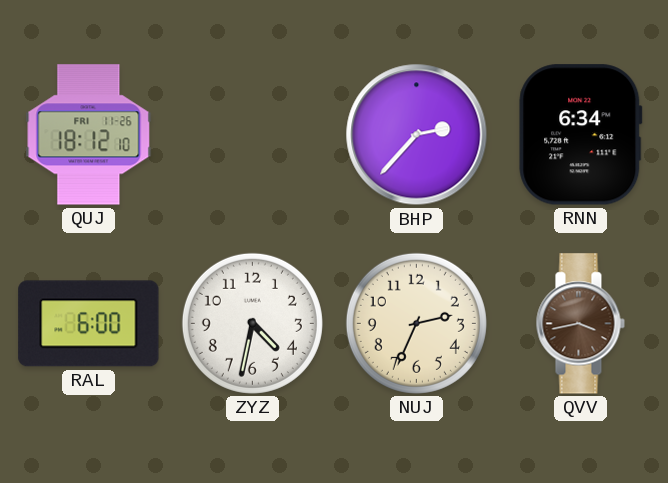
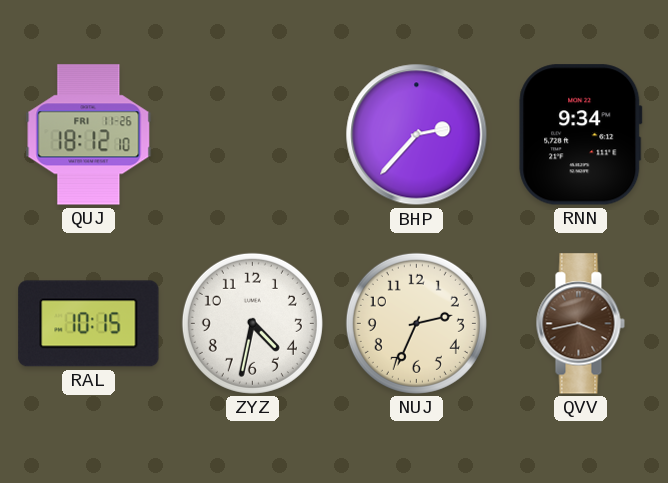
RNN: 6:34 -> 9:34 (581, 135)
RAL: 6:00 -> 10:15 (89, 324)
